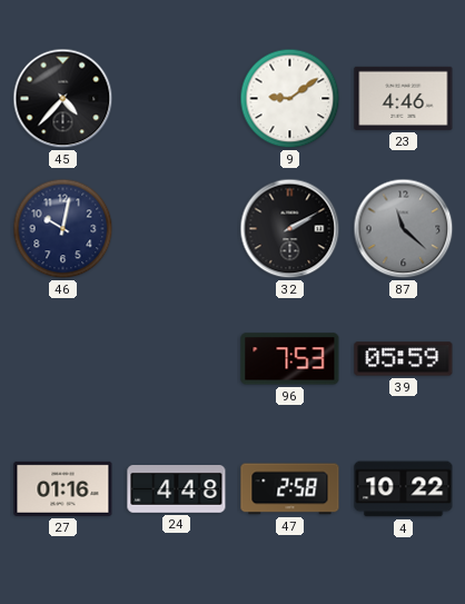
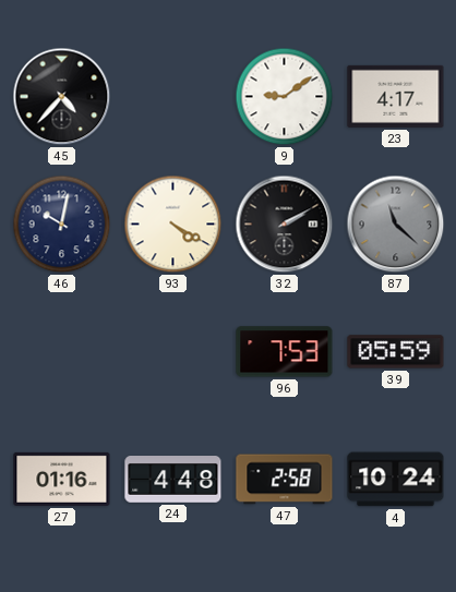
23: 4:46 -> 4:17 (396, 96)
93: none -> 4:20 (173, 225)
4: 10:22 -> 10:24 (396, 480)
